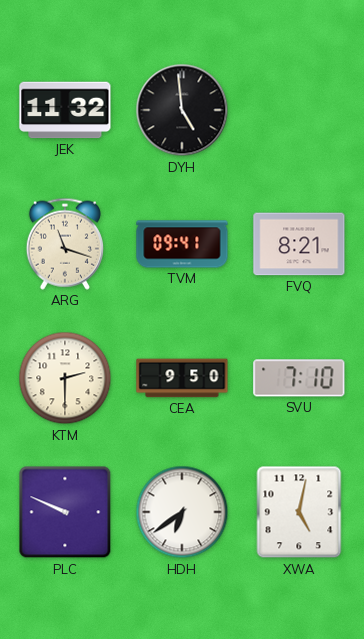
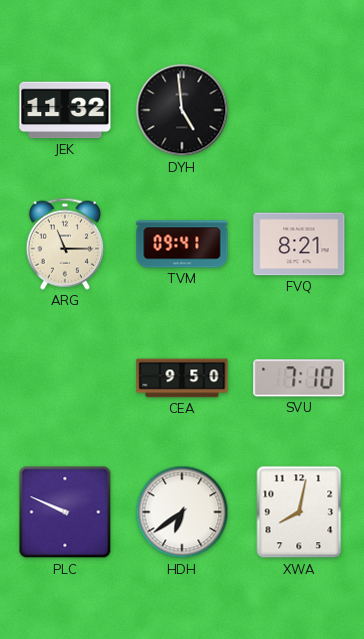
ARG: 11:18 -> 11:15 (65, 244)
KTM: 2:30 -> none (65, 378)
XWA: 5:02 -> 8:02 (299, 512)
